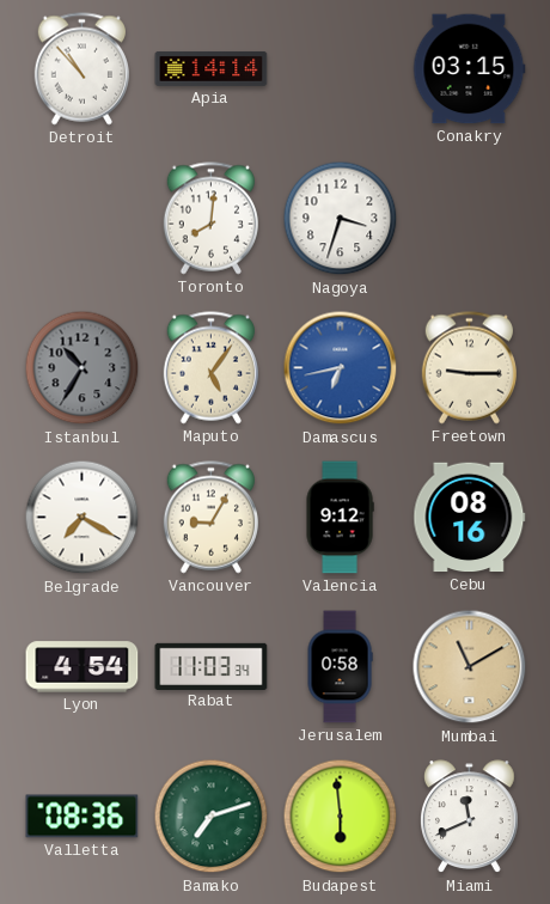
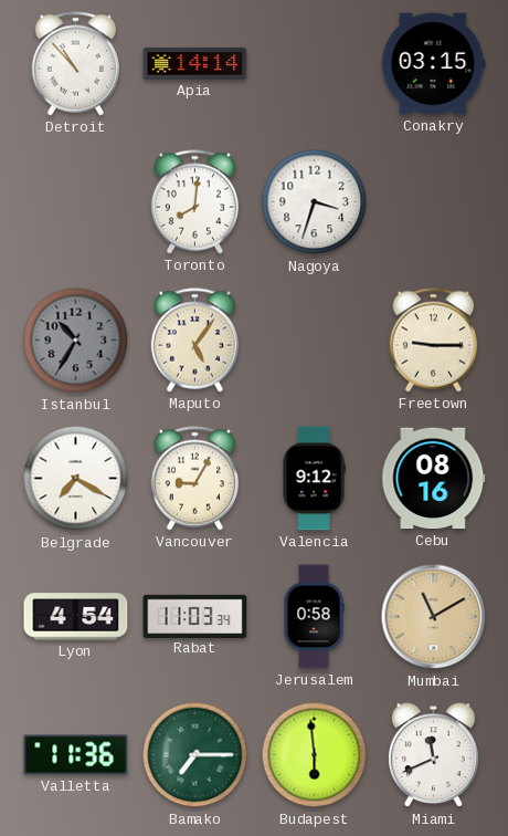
Damascus: 6:43 -> none (341, 368)
Valletta: 08:36 -> 11:36 (76, 755)
Bamako: 7:12 -> 7:15 (195, 755)
